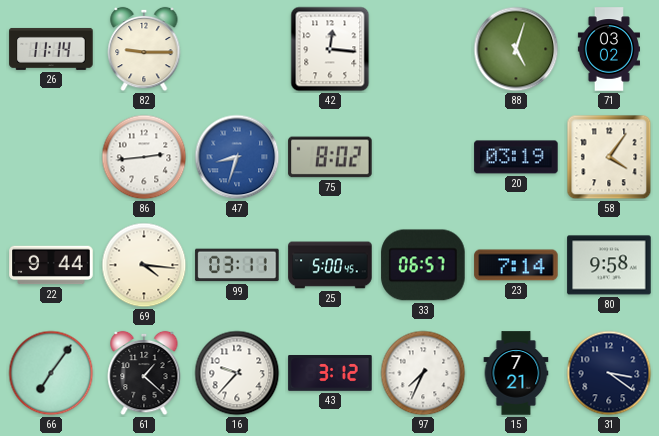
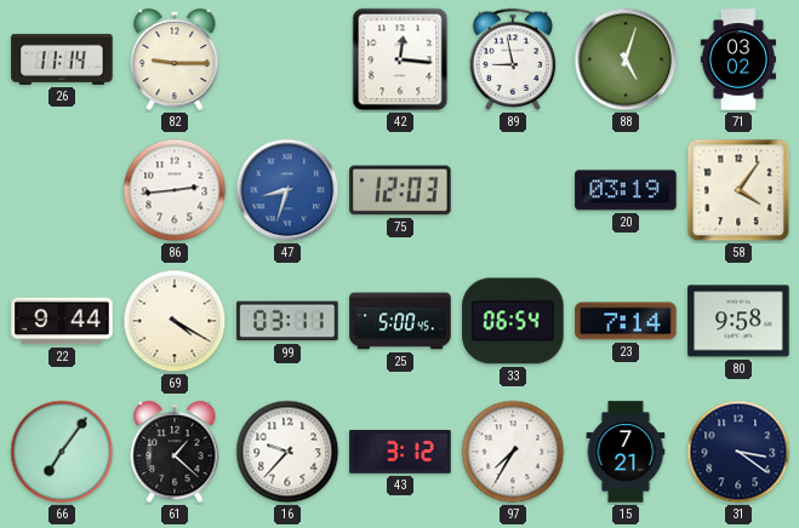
89: none -> 8:58 (513, 59)
75: 8:02 -> 12:03 (400, 190)
69: 4:16 -> 4:20 (175, 321)
33: 06:57 -> 06:54 (513, 321)
97: 7:34 -> 7:35 (513, 452)
